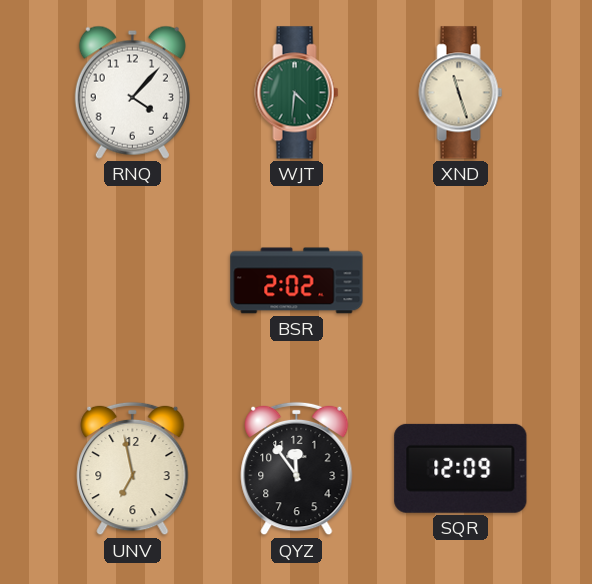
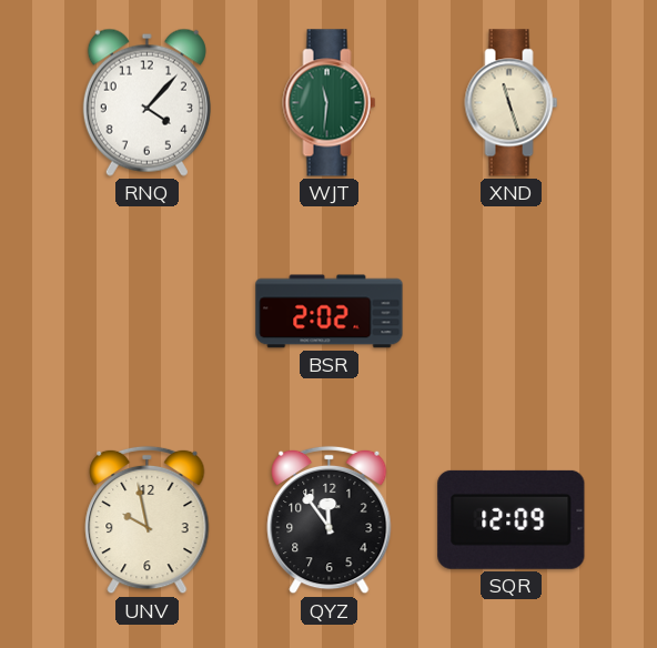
WJT: 4:31 -> 11:31 (330, 103)
UNV: 6:58 -> 9:58 (148, 520)
